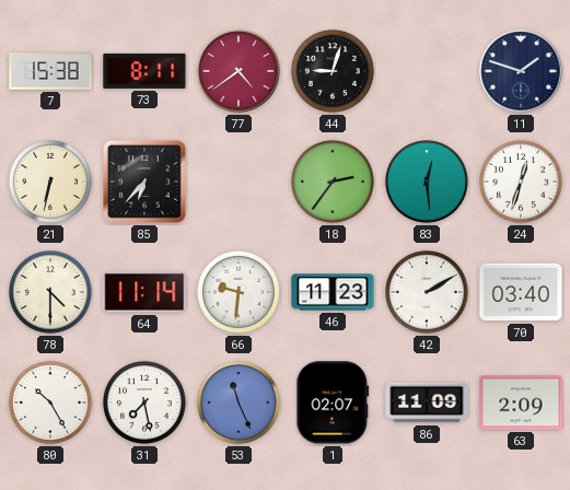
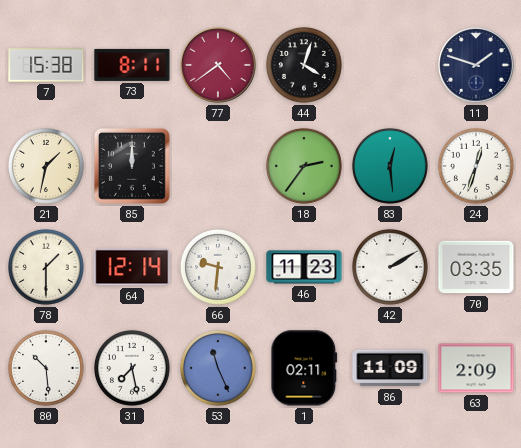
44: 9:03 -> 4:03 (304, 65)
21: 6:32 -> 1:32 (46, 166)
85: 6:37 -> 12:00 (132, 166)
78: 4:30 -> 1:30 (46, 267)
64: 11:14 -> 12:14 (132, 267)
70: 03:40 -> 03:35 (476, 267)
80: 10:25 -> 10:29 (46, 368)
1: 02:07 -> 02:11 (304, 368)
